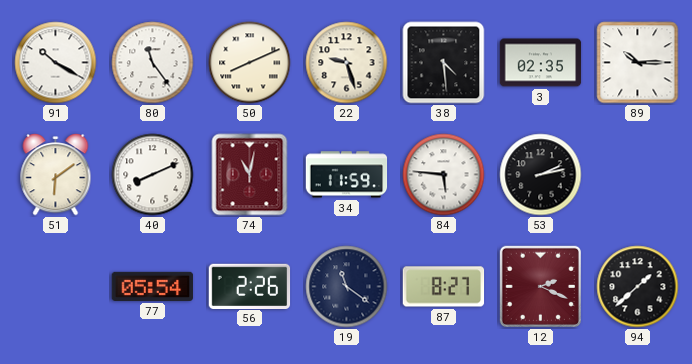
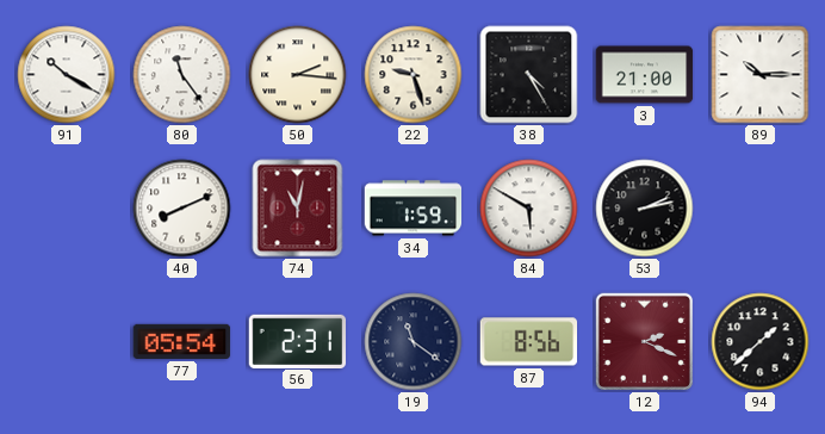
50: 8:11 -> 2:16 (298, 75)
38: 4:29 -> 4:25 (529, 75)
3: 02:35 -> 21:00 (645, 75)
51: 6:09 -> none (56, 175)
34: 11:59 -> 1:59 (414, 209)
84: 5:46 -> 5:50 (529, 209)
56: 2:26 -> 2:31 (298, 341)
87: 8:27 -> 8:56 (529, 342)
